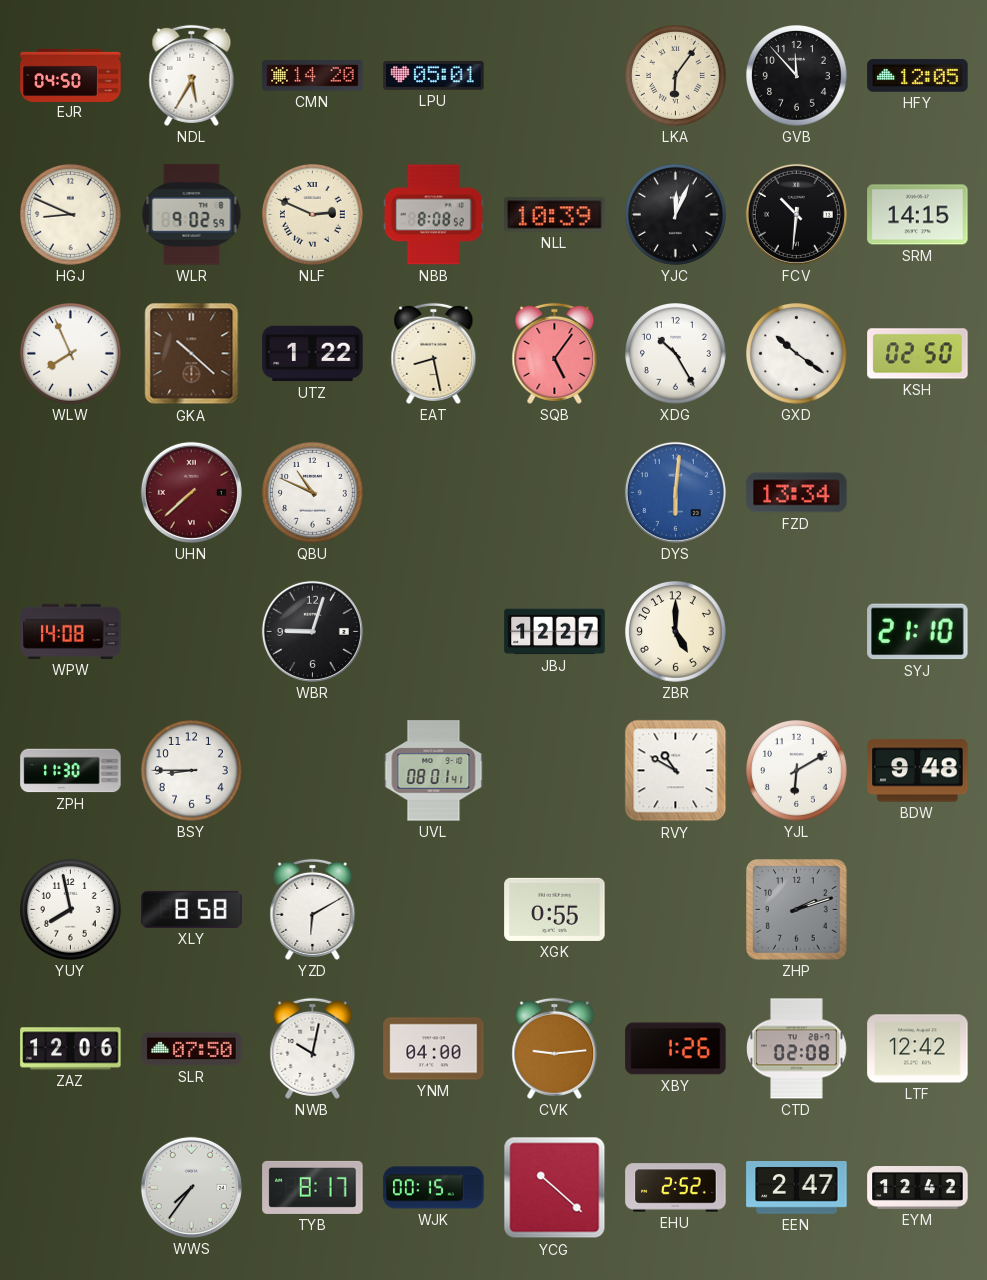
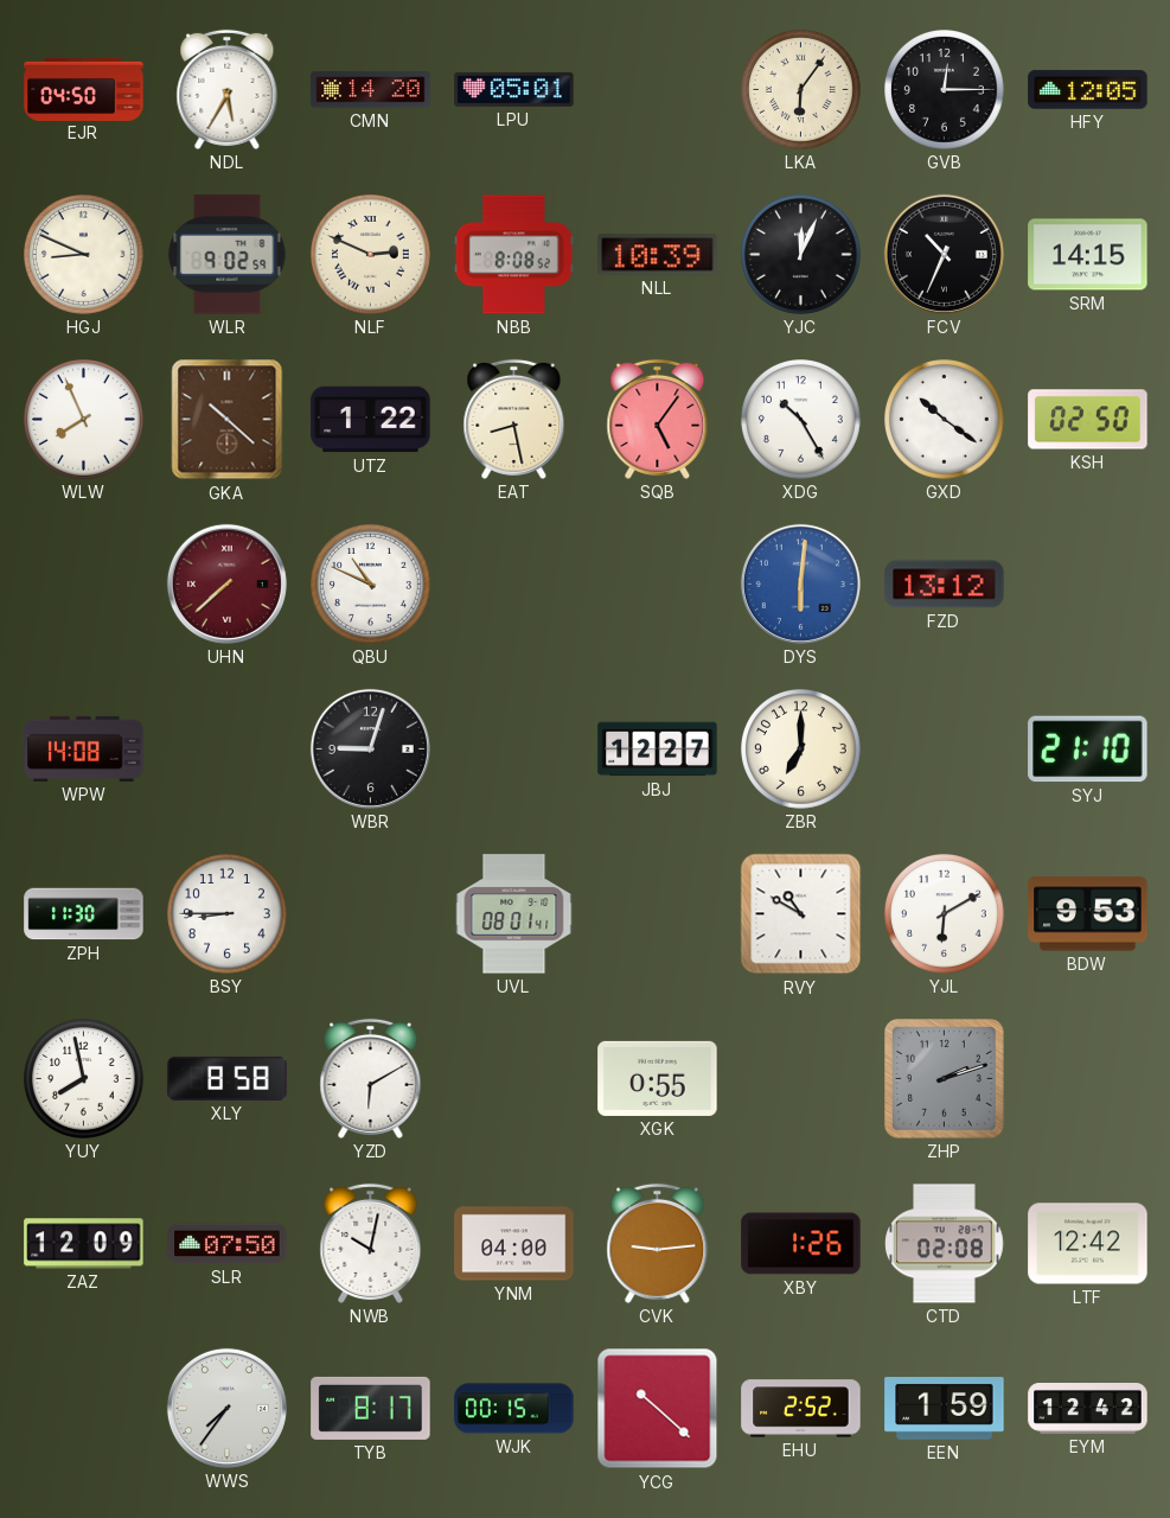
GVB: 11:53 -> 12:15 (945, 90)
FCV: 10:31 -> 10:34 (944, 254)
FZD: 13:34 -> 13:12 (945, 585)
ZBR: 5:00 -> 7:00 (801, 750)
BDW: 9:48 -> 9:53 (1088, 914)
ZAZ: 12:06 -> 12:09 (84, 1244)
EEN: 2:47 -> 1:59 (945, 1409)
